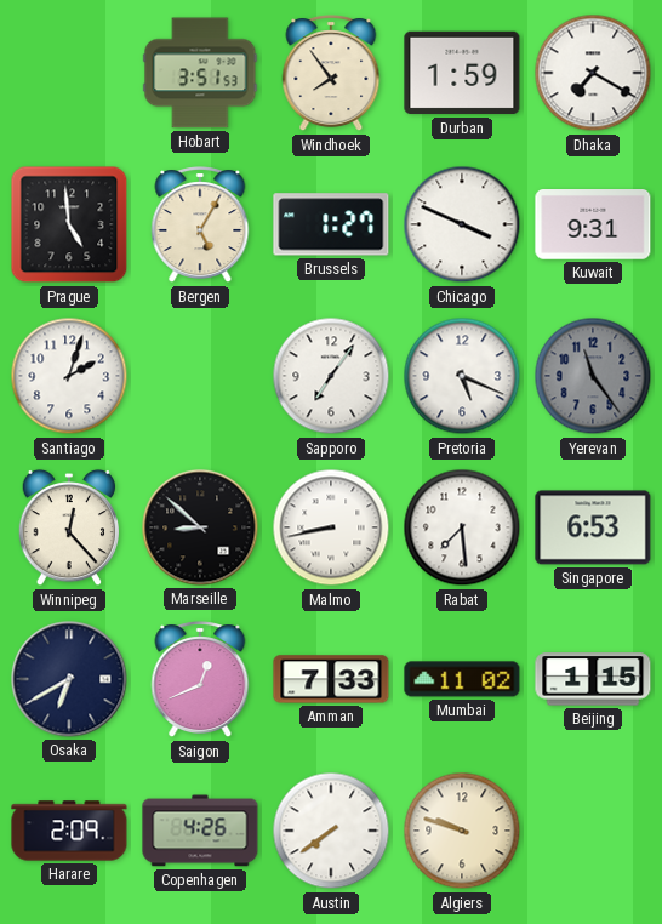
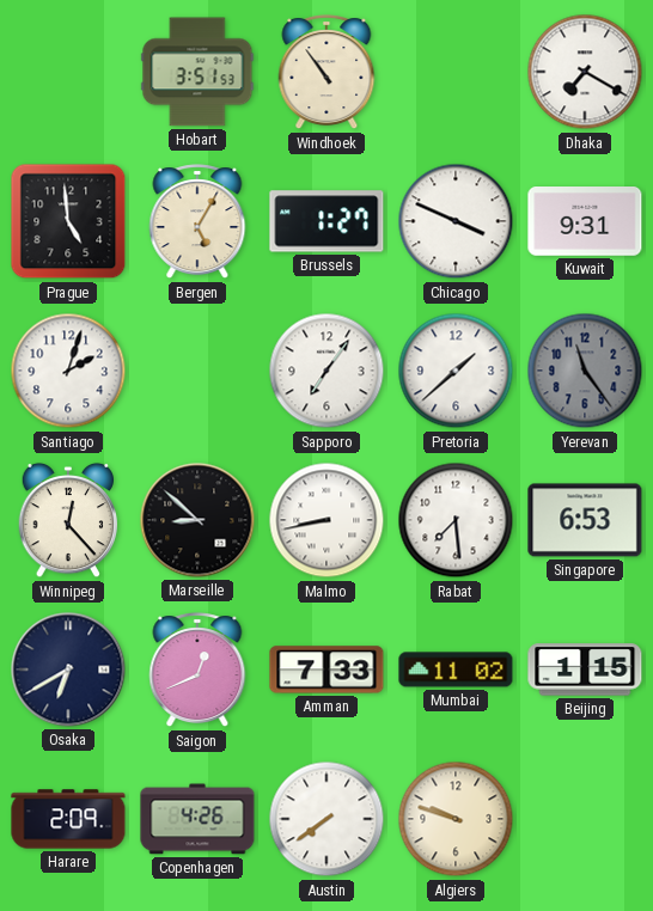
Windhoek: 7:54 -> 10:54 (326, 73)
Durban: 1:59 -> none (462, 73)
Pretoria: 5:19 -> 1:38 (456, 371)
